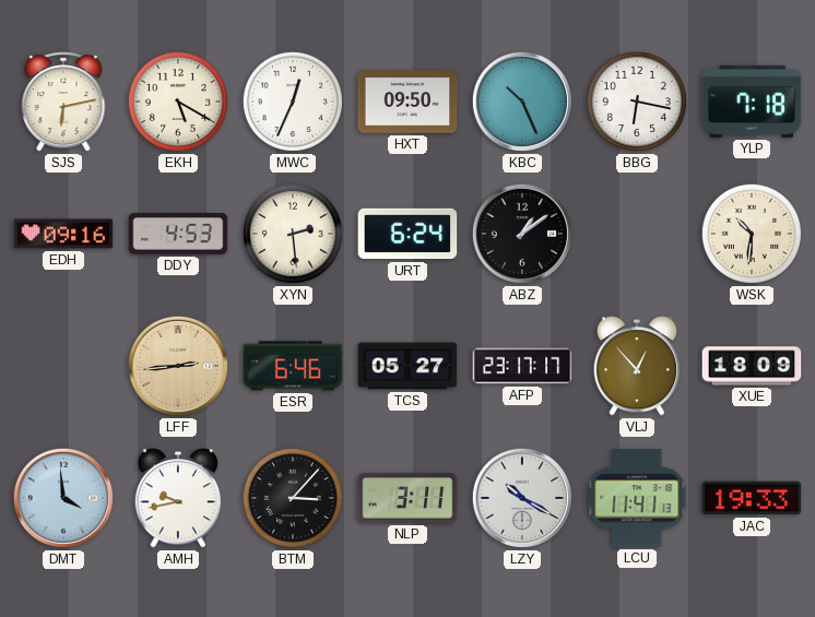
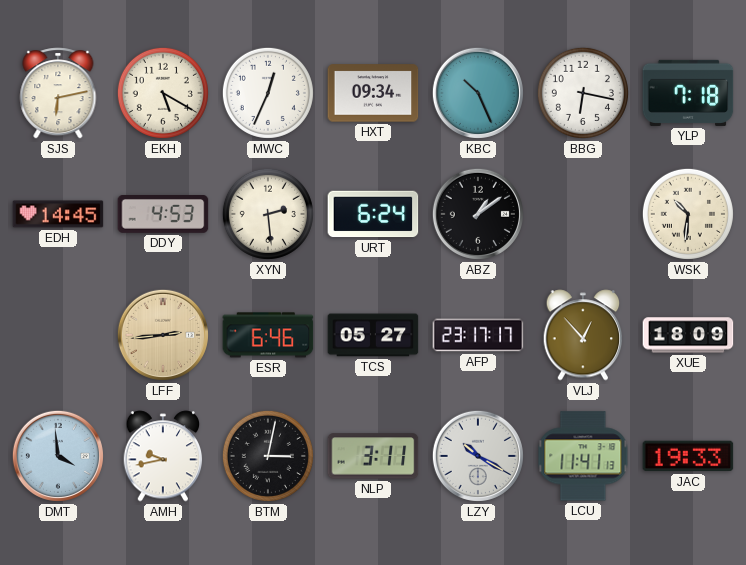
HXT: 09:50 -> 09:34 (373, 93)
EDH: 09:16 -> 14:45 (58, 214)
BTM: 3:07 -> 3:02 (268, 456)
